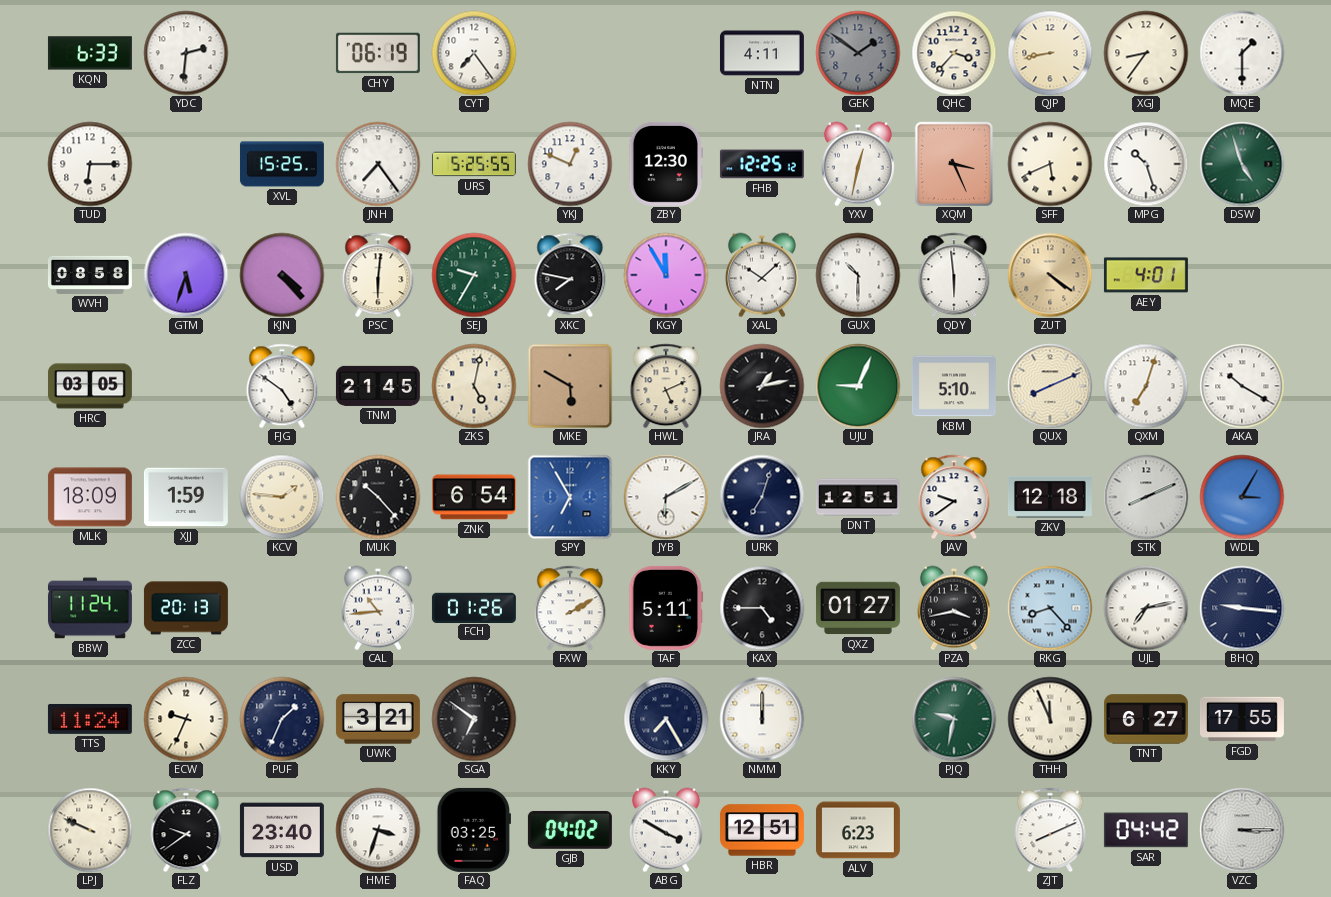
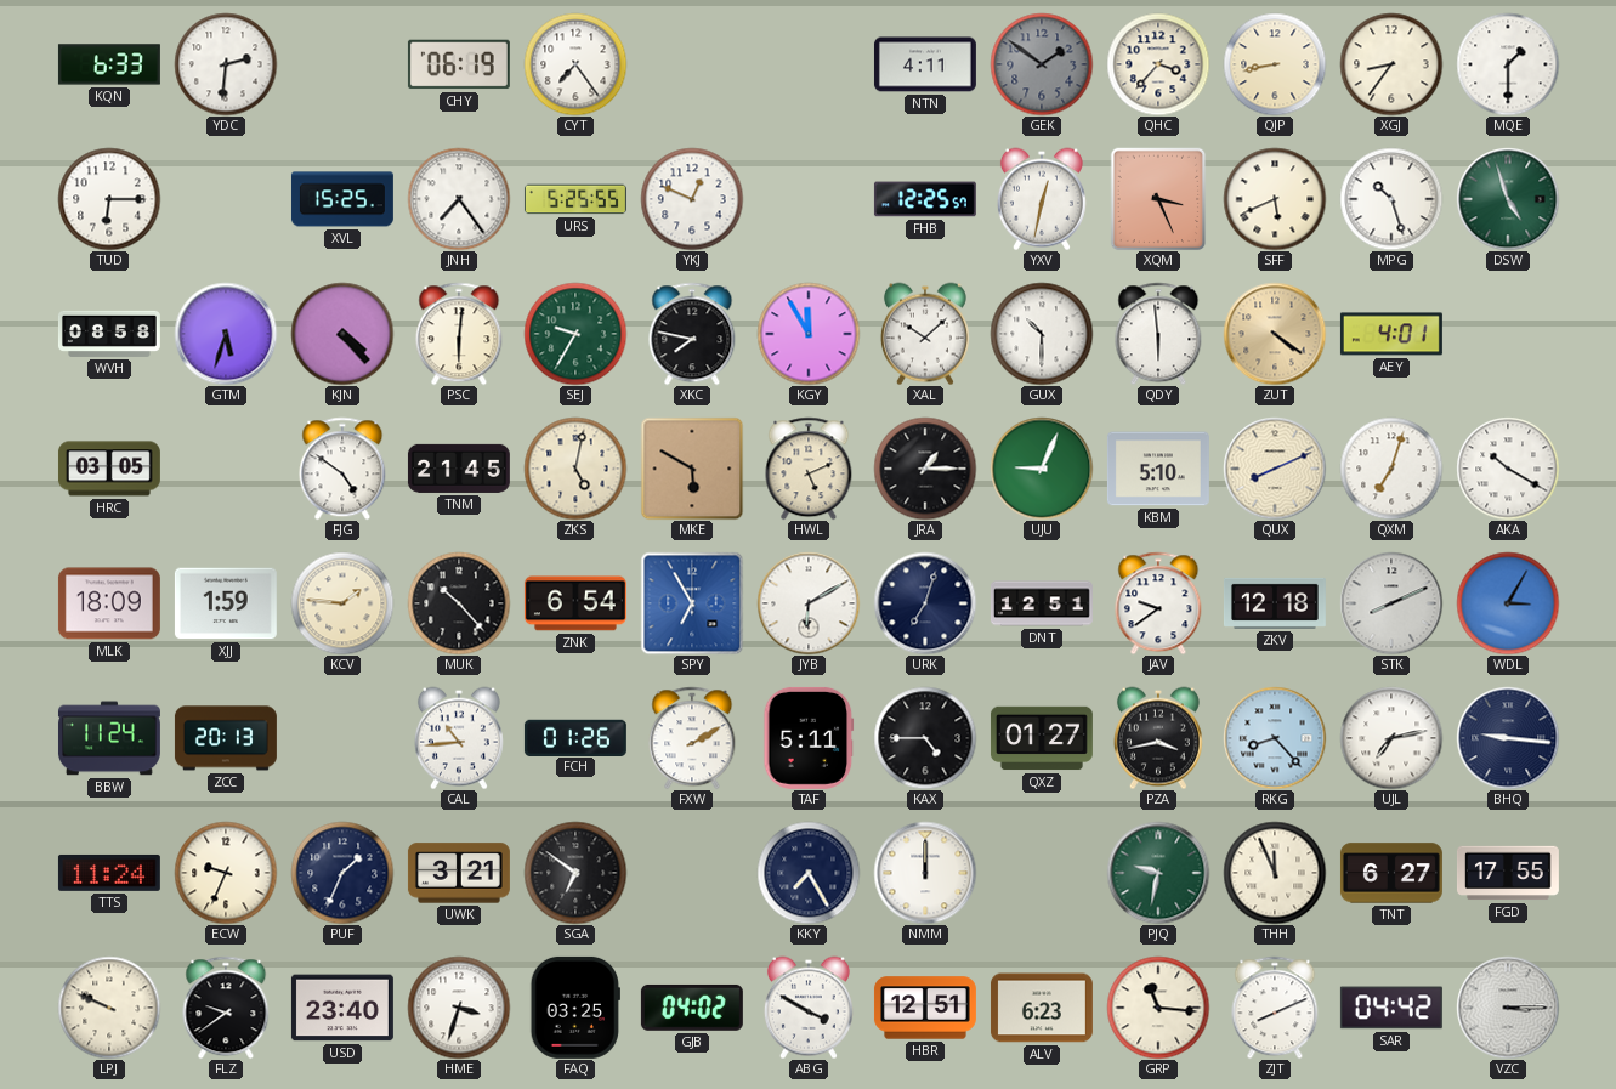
ZBY: 12:30 -> none (666, 164)
FHB: 12:25:12 -> 12:25:57 (925, 199)
JRA: 1:13 -> 1:15 (925, 469)
GRP: none -> 11:16 (1158, 1008)
